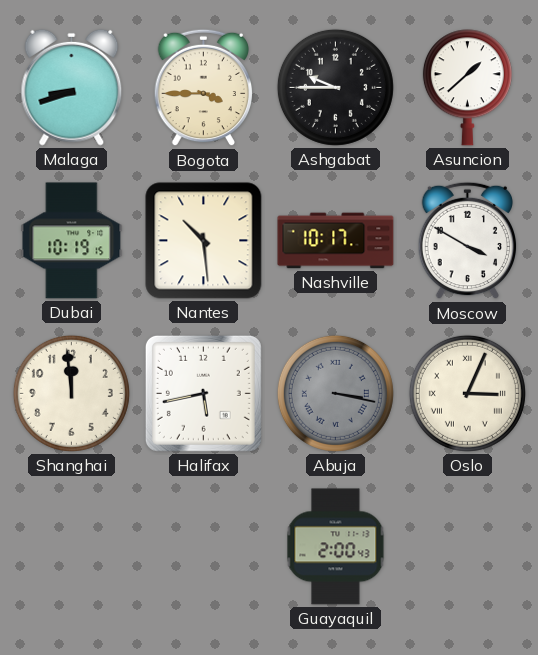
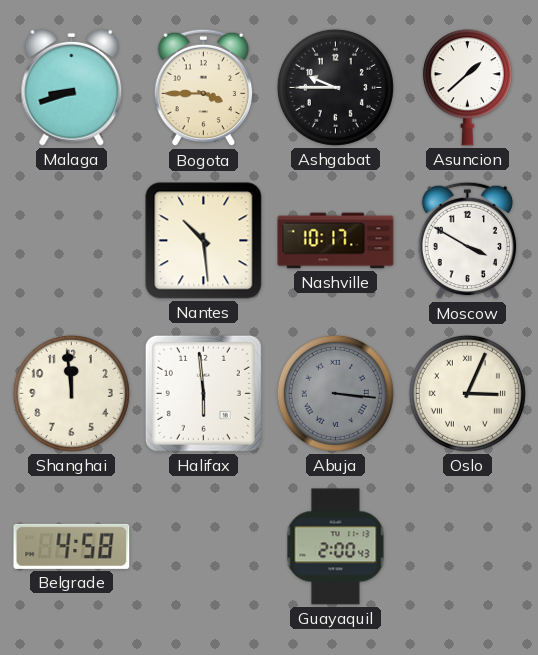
Dubai: 10:19 -> none (72, 241)
Halifax: 5:43 -> 5:59 (203, 393)
Abuja: 3:17 -> 3:16 (335, 393)
Belgrade: none -> 4:58 (72, 546)
